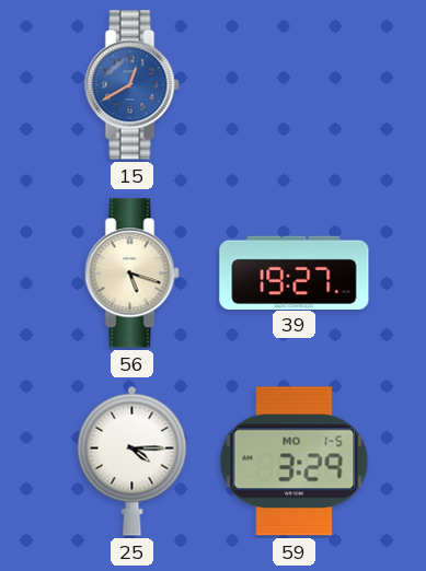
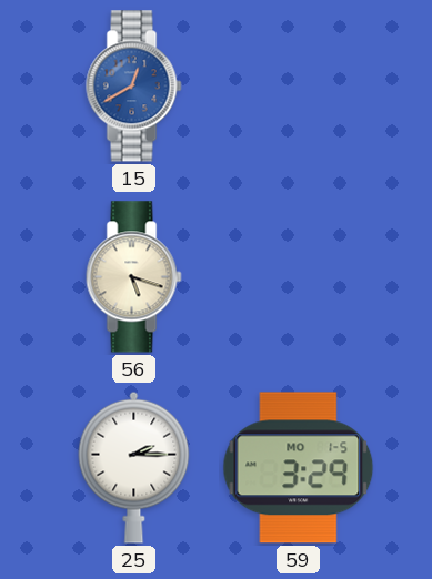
39: 19:27 -> none (295, 272)
25: 4:15 -> 2:15 (134, 467)
